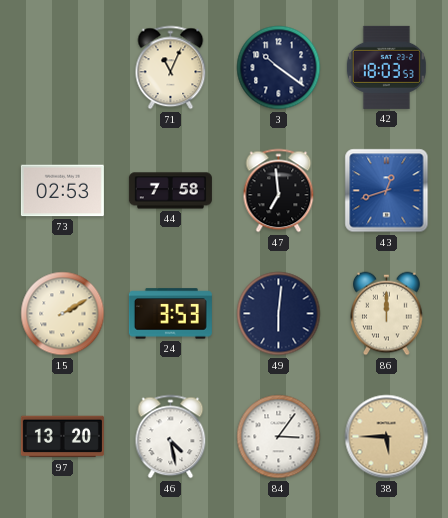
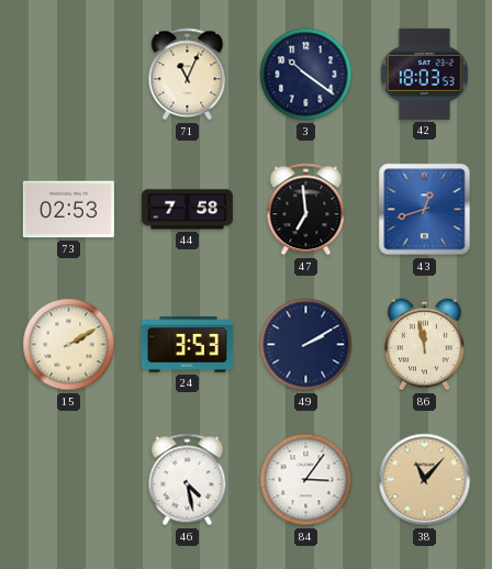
49: 6:01 -> 2:10 (306, 345)
86: 12:00 -> 11:58 (425, 345)
97: 13:20 -> none (62, 437)
38: 5:45 -> 11:07 (425, 480)
